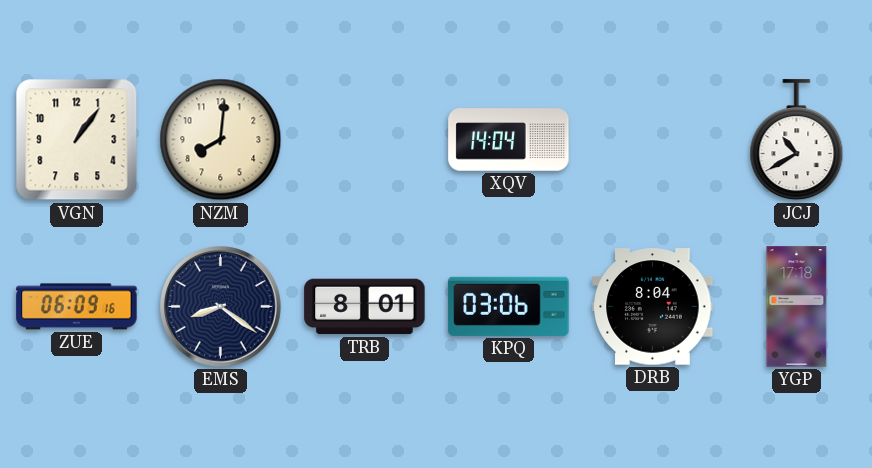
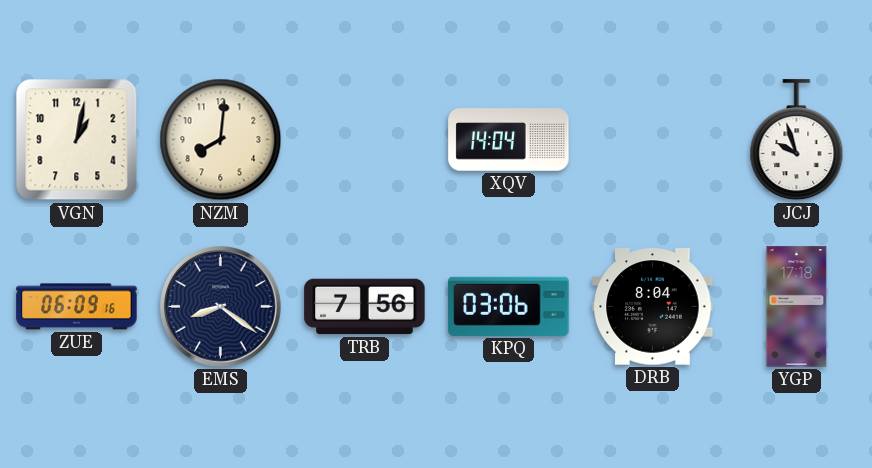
VGN: 1:06 -> 1:02 (77, 140)
JCJ: 10:40 -> 9:57 (797, 140)
TRB: 8:01 -> 7:56 (365, 307)
